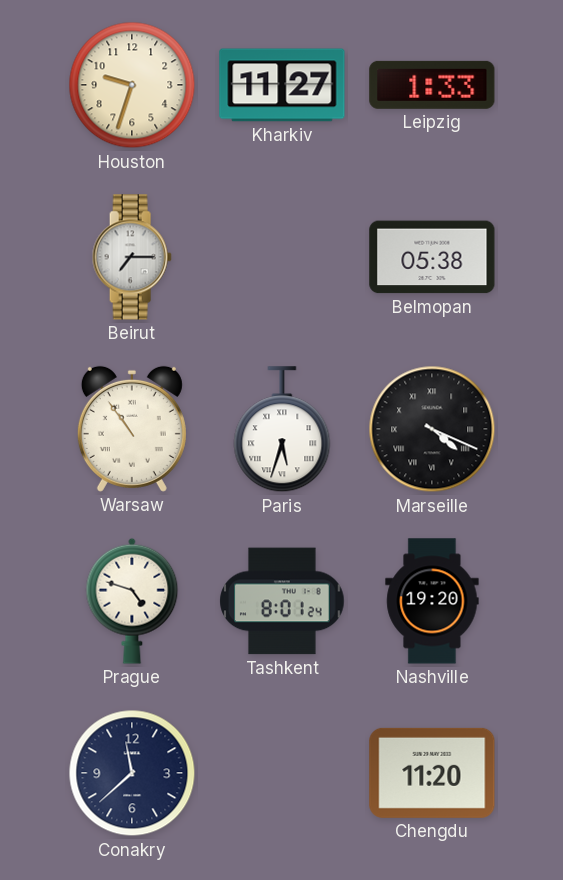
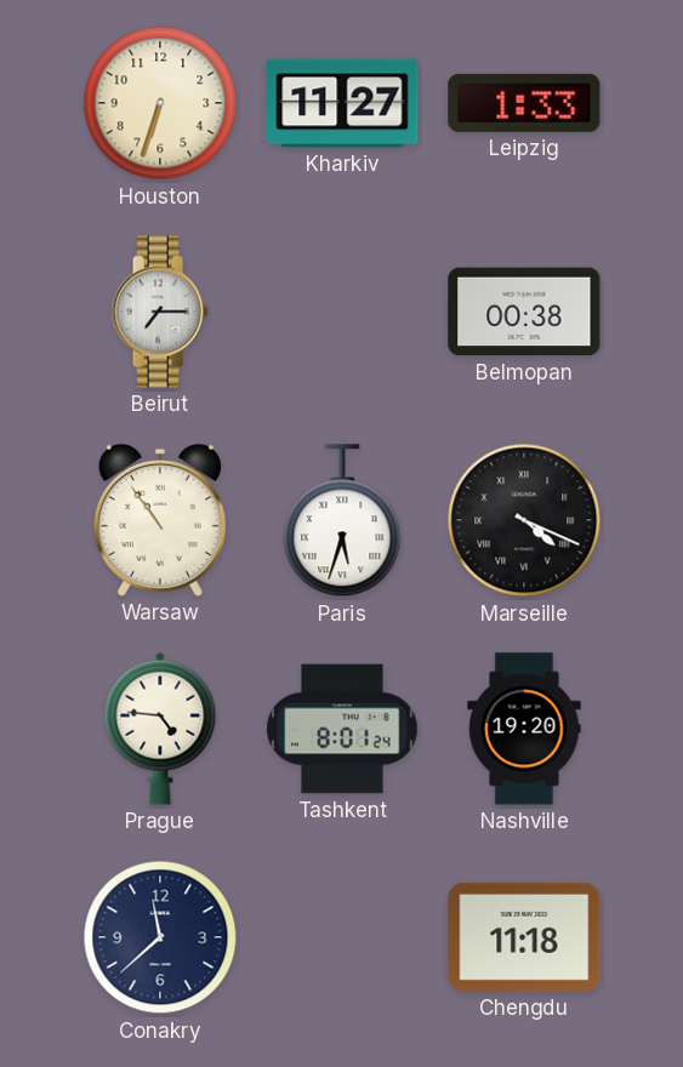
Houston: 9:33 -> 6:33 (160, 103)
Belmopan: 05:38 -> 00:38 (524, 312)
Prague: 4:48 -> 4:46 (160, 729)
Chengdu: 11:20 -> 11:18 (524, 937)
